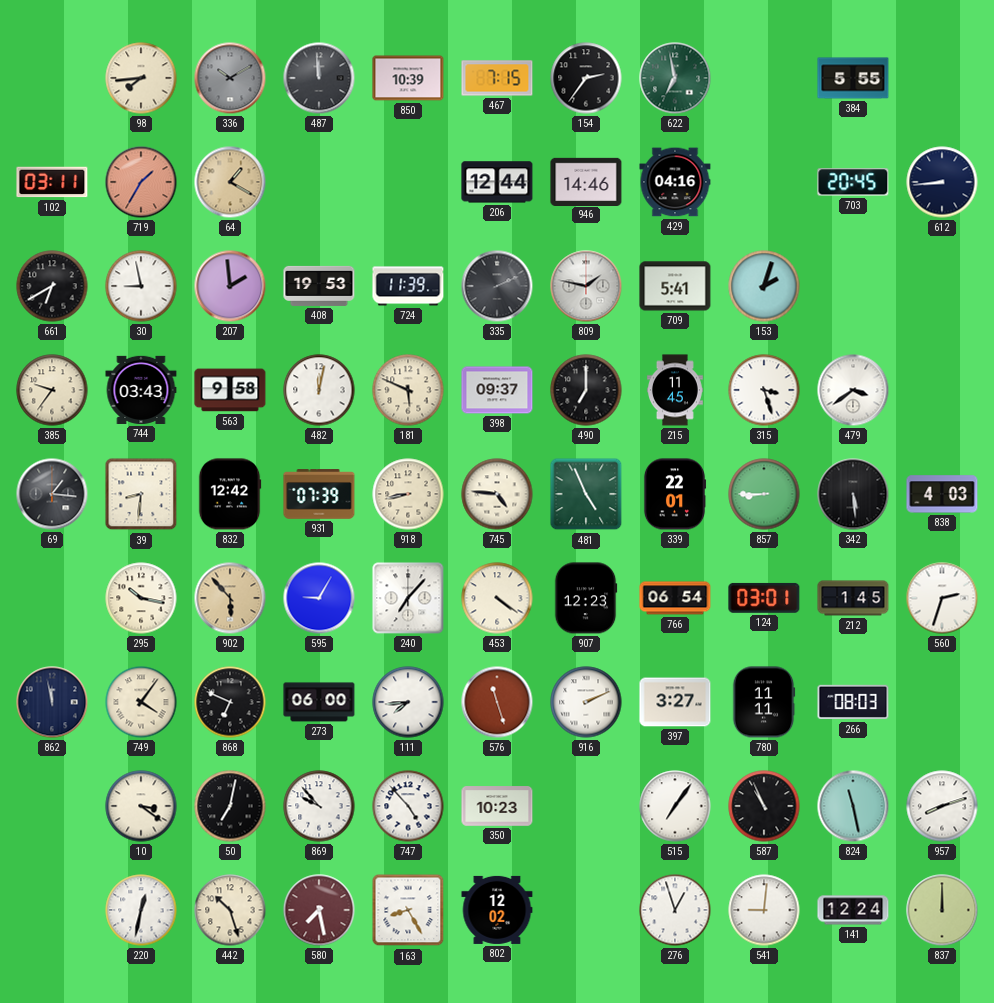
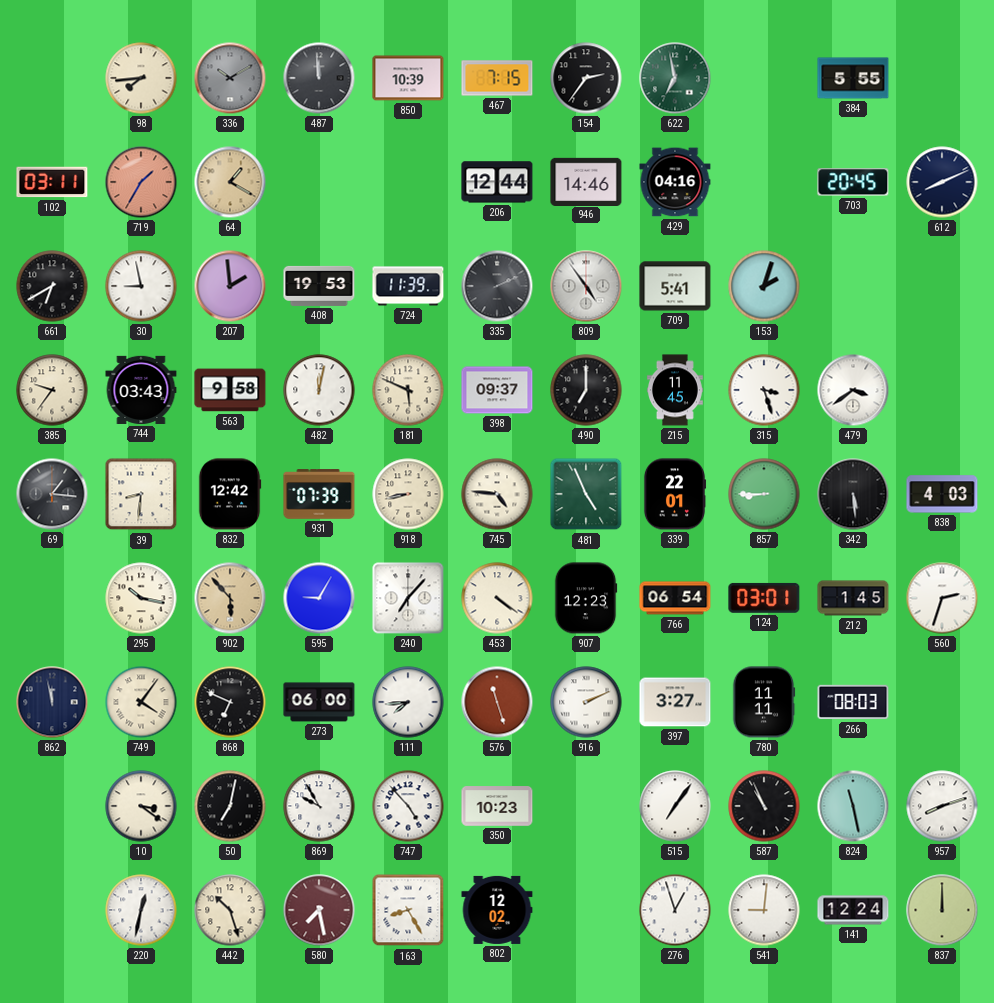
612: 8:44 -> 8:11 (942, 182)
809: 1:47 -> 4:54 (586, 286)
869: 9:53 -> 9:55 (319, 806)
